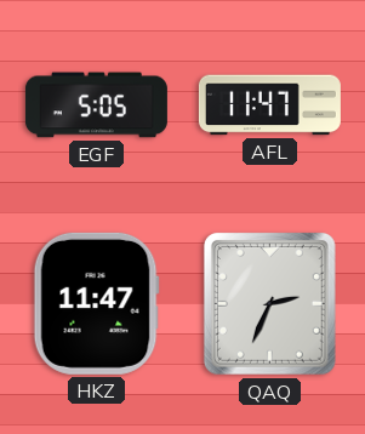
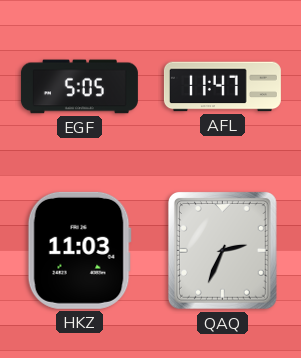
HKZ: 11:47 -> 11:03 (79, 250)
